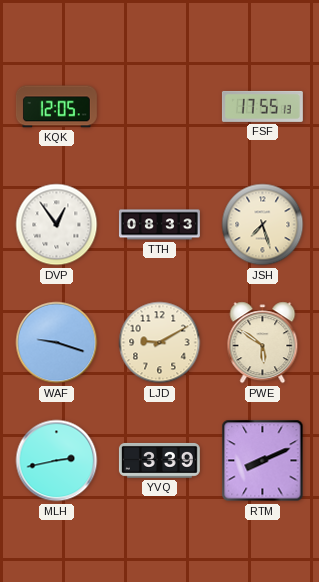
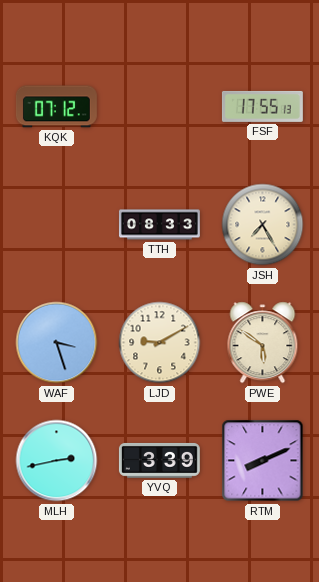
KQK: 12:05 -> 07:12 (56, 107)
DVP: 12:54 -> none (57, 225)
JSH: 7:27 -> 7:25 (263, 225)
WAF: 9:18 -> 3:27 (57, 343)
